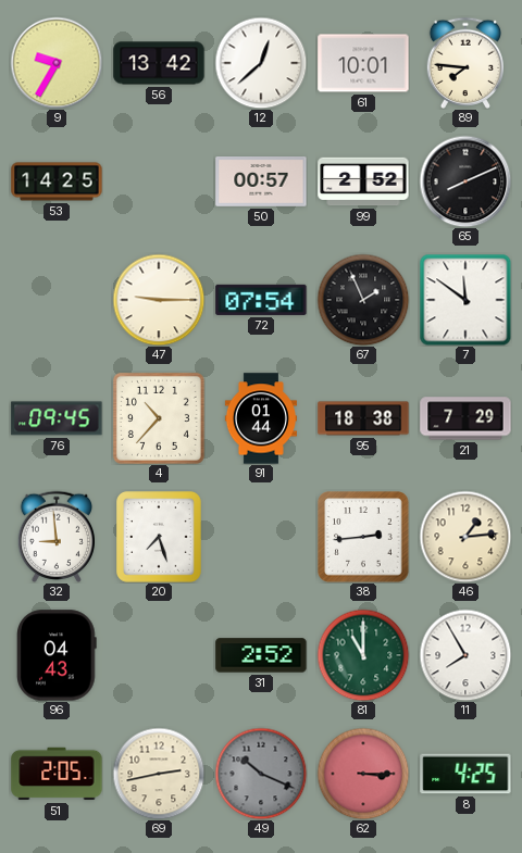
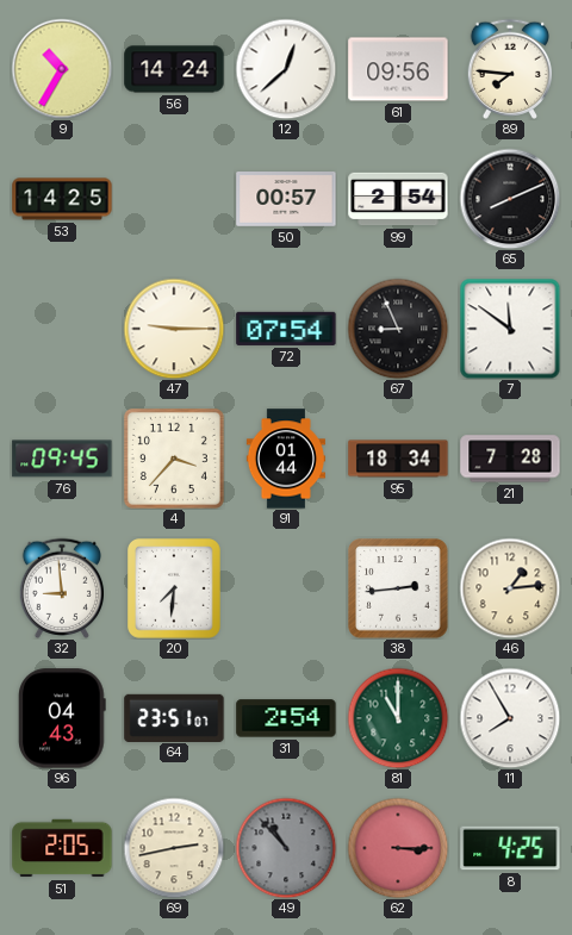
9: 9:35 -> 10:35 (62, 69)
56: 13:42 -> 14:24 (174, 69)
61: 10:01 -> 09:56 (398, 69)
99: 2:52 -> 2:54 (398, 199)
67: 1:56 -> 8:56 (398, 329)
4: 10:37 -> 3:37 (174, 459)
95: 18:38 -> 18:34 (398, 459)
21: 7:29 -> 7:28 (510, 459)
20: 7:27 -> 7:31 (175, 590)
64: none -> 23:51 (174, 717)
31: 2:52 -> 2:54 (286, 718)
49: 10:19 -> 10:53 (286, 848)
